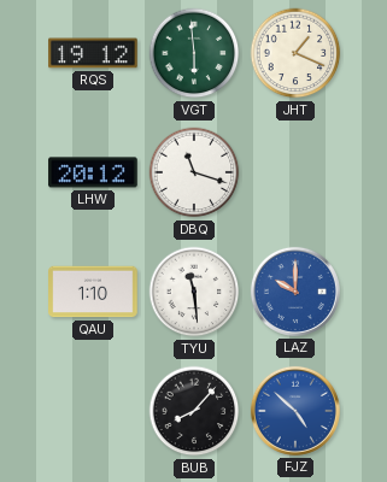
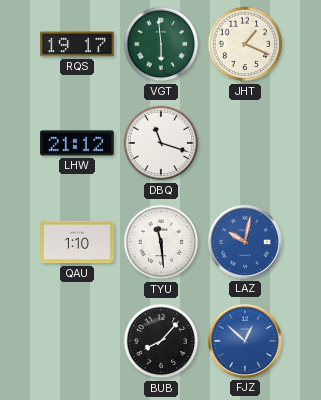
RQS: 19:12 -> 19:17 (77, 44)
LHW: 20:12 -> 21:12 (77, 143)
LAZ: 10:00 -> 10:02 (245, 242)
FJZ: 4:52 -> 12:52 (245, 341)
